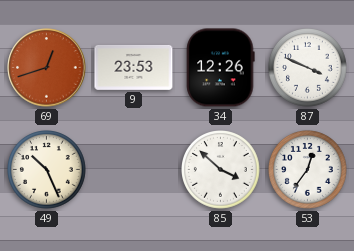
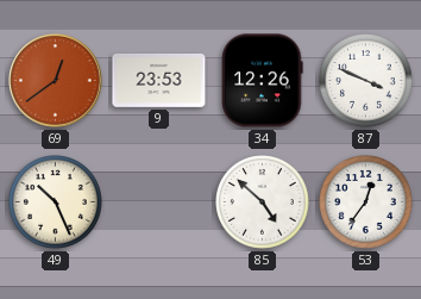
69: 12:42 -> 12:39 (56, 81)
85: 3:52 -> 4:52 (263, 203)
